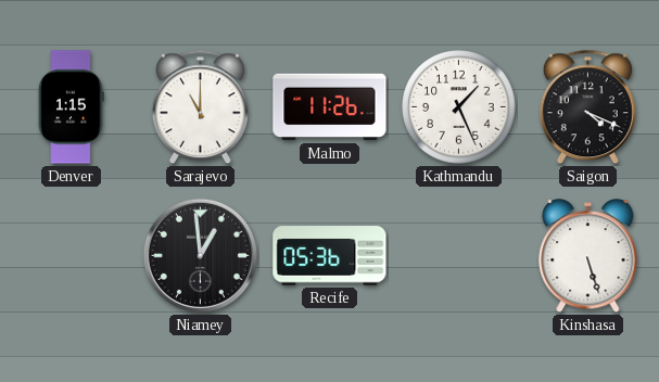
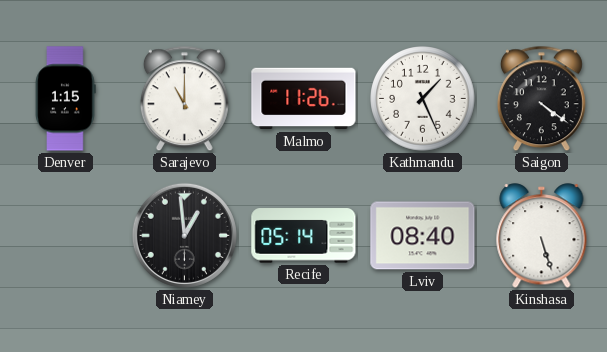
Saigon: 4:19 -> 4:21 (541, 99)
Recife: 05:36 -> 05:14 (304, 236)
Lviv: none -> 08:40 (423, 236)
